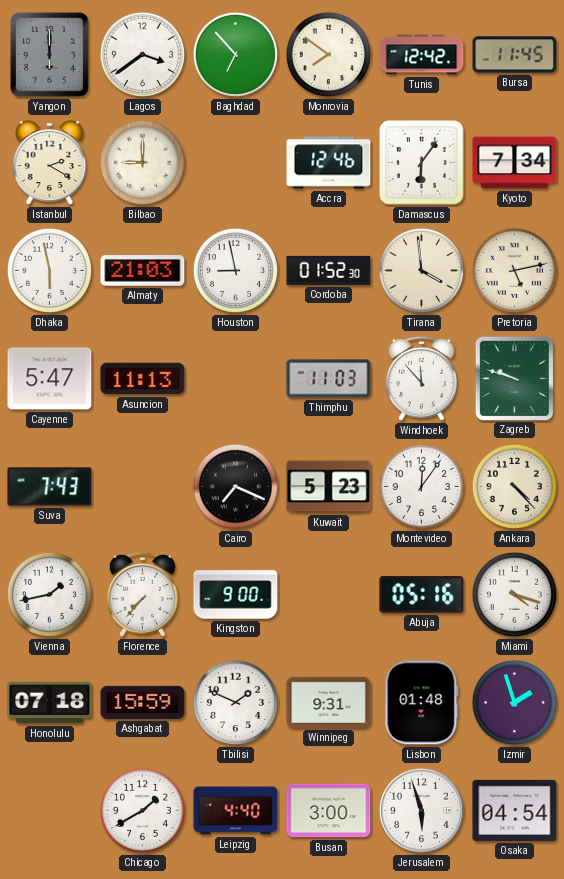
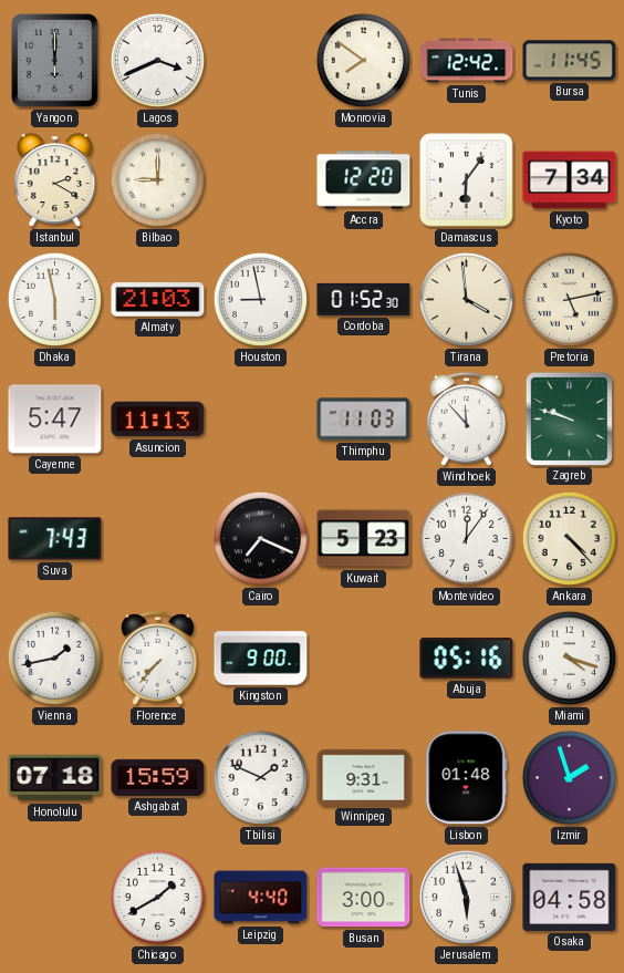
Lagos: 3:39 -> 3:41 (157, 60)
Baghdad: 6:53 -> none (235, 54)
Accra: 12:46 -> 12:20 (364, 180)
Osaka: 04:54 -> 04:58 (570, 897)
